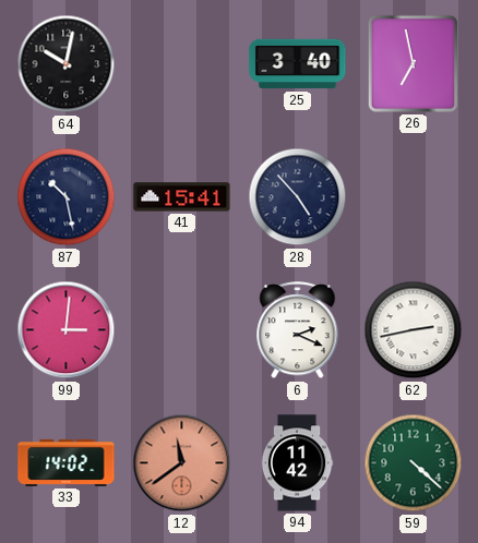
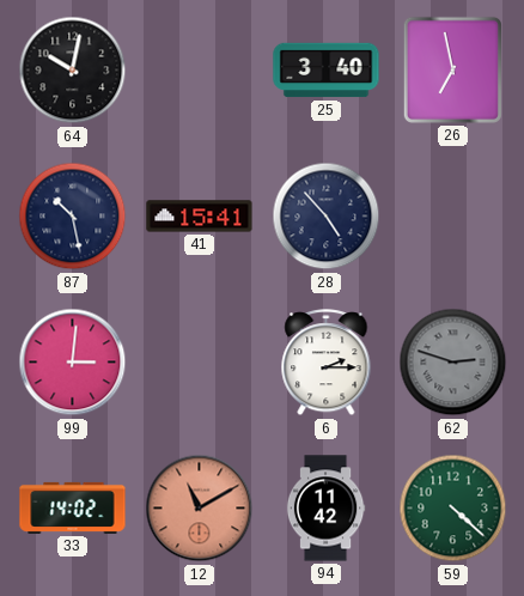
6: 2:19 -> 2:15 (327, 363)
62: 2:43 -> 2:48 (453, 363)
62 dial: white -> grey (453, 363)
12: 11:39 -> 11:10 (200, 509)
